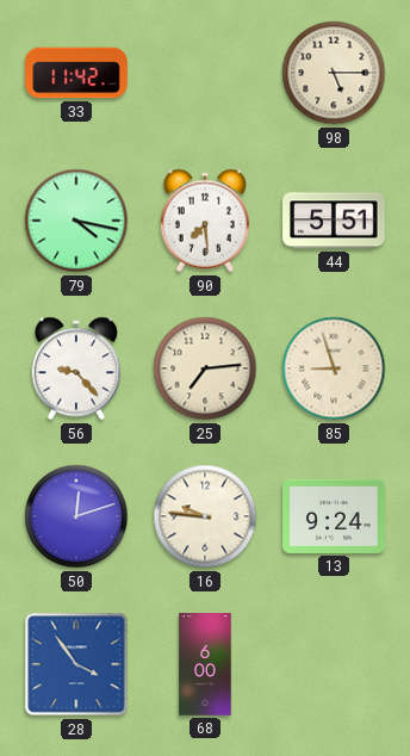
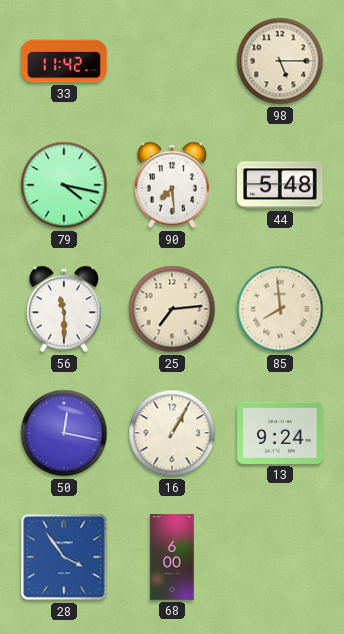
44: 5:51 -> 5:48 (280, 185)
56: 9:23 -> 11:30 (64, 309)
85: 8:57 -> 7:59 (280, 309)
50: 12:12 -> 12:17 (64, 433)
16: 9:46 -> 1:05 (172, 433)
